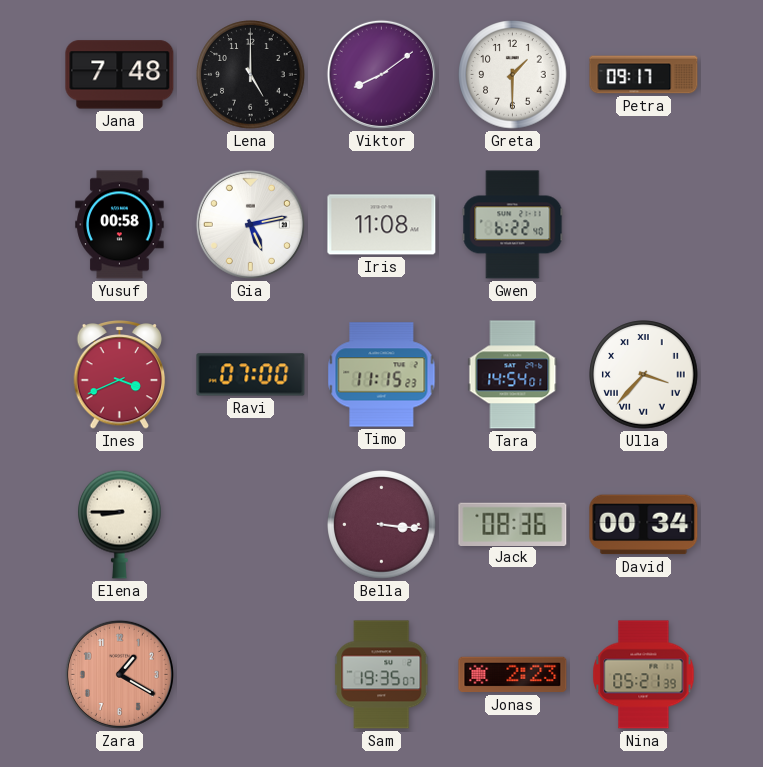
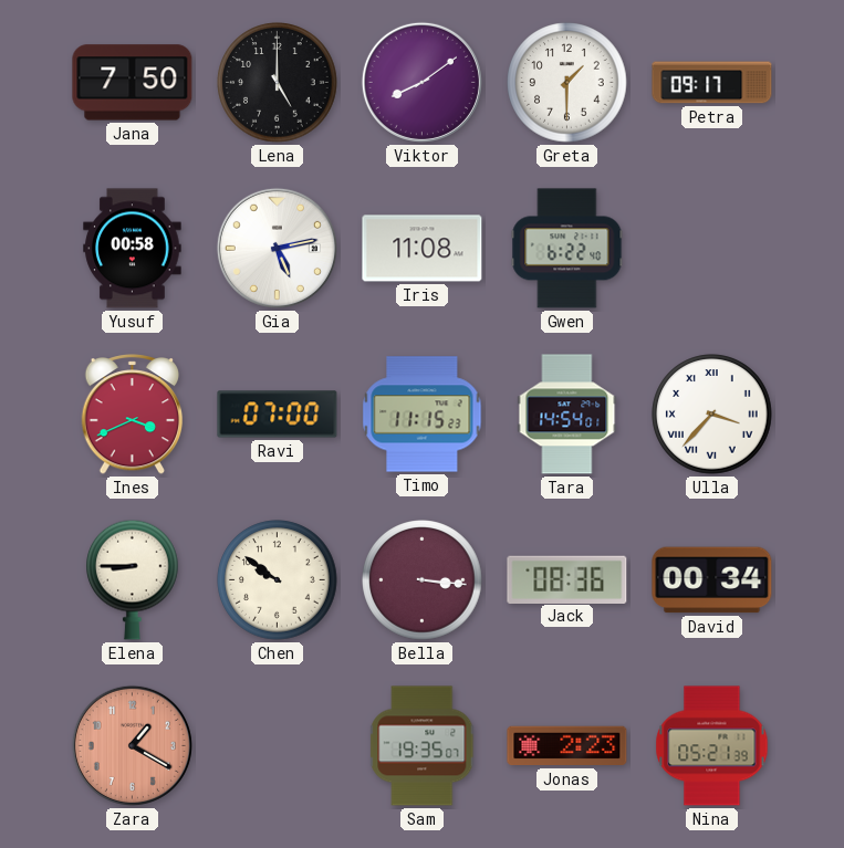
Jana: 7:48 -> 7:50 (133, 83)
Chen: none -> 9:51 (278, 580)
